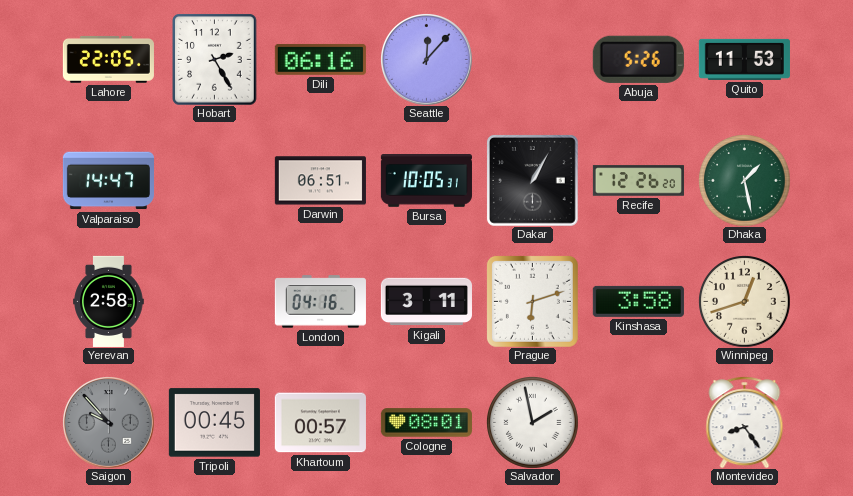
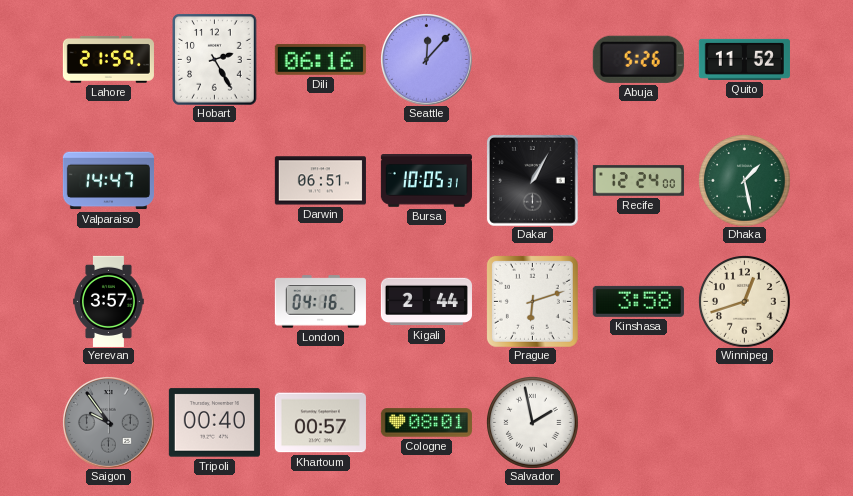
Lahore: 22:05 -> 21:59 (108, 59)
Quito: 11:53 -> 11:52 (744, 59)
Recife: 12:26 -> 12:24 (638, 181)
Yerevan: 2:58 -> 3:57 (109, 301)
Kigali: 3:11 -> 2:44 (426, 302)
Saigon: 9:53 -> 9:54 (109, 423)
Tripoli: 00:45 -> 00:40 (214, 423)
Montevideo: 8:24 -> none (745, 422)
